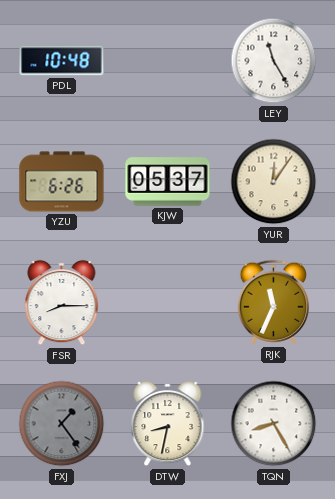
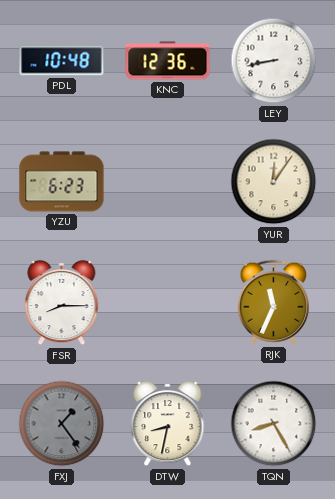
KNC: none -> 12:36 (168, 61)
LEY: 11:25 -> 8:43 (274, 61)
YZU: 6:26 -> 6:23 (62, 182)
KJW: 05:37 -> none (168, 182)
